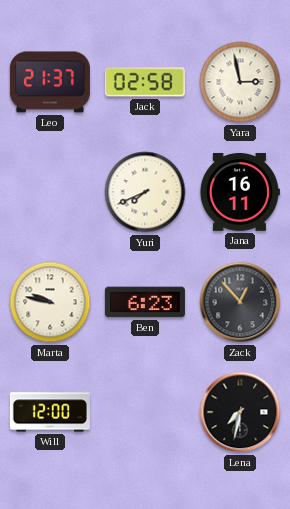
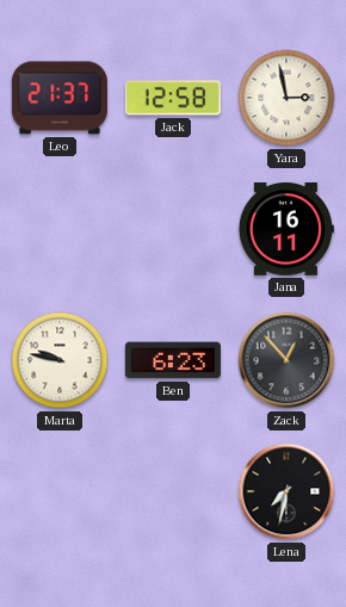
Jack: 02:58 -> 12:58 (173, 98)
Yuri: 7:41 -> none (145, 192)
Will: 12:00 -> none (50, 412)
